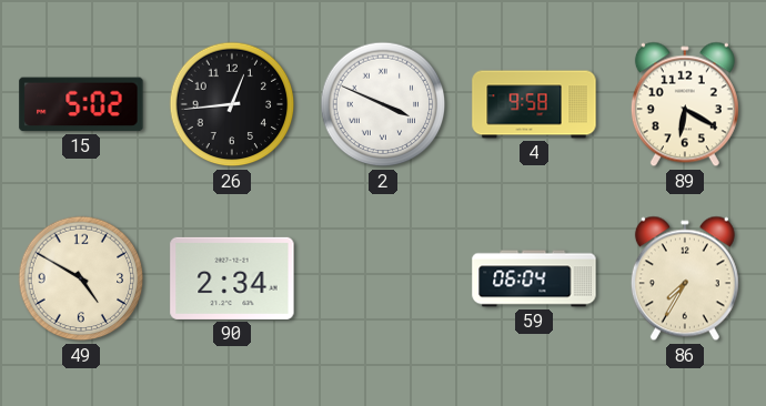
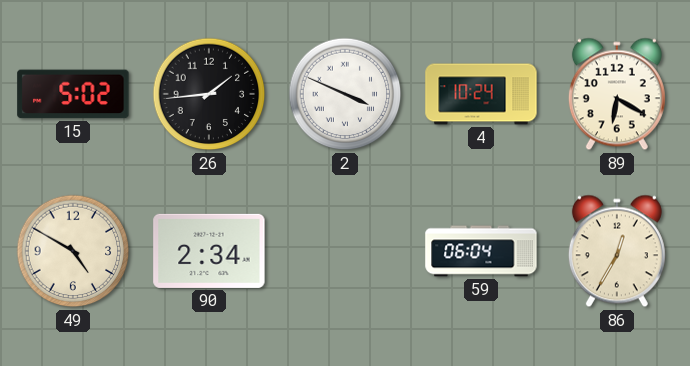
26: 12:44 -> 1:44 (209, 94)
4: 9:58 -> 10:24 (481, 94)
86: 7:35 -> 12:35 (617, 251)
